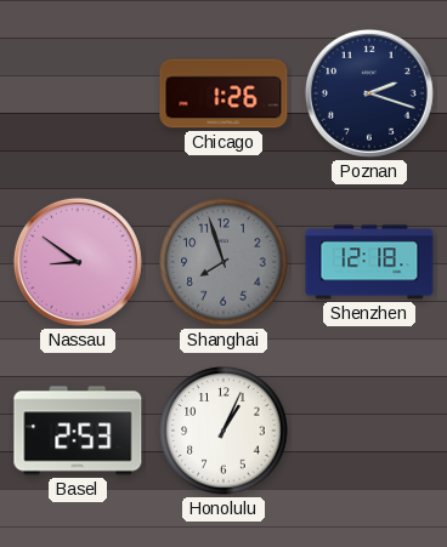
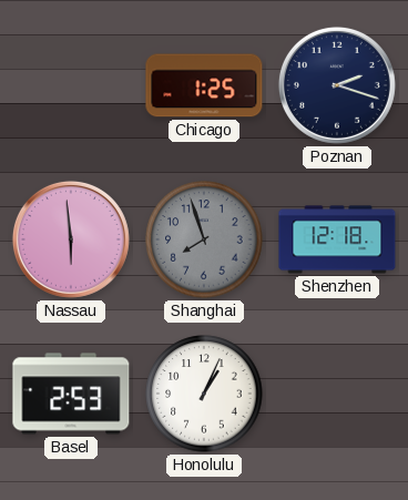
Chicago: 1:26 -> 1:25 (204, 85)
Nassau: 8:51 -> 5:59 (71, 239)
